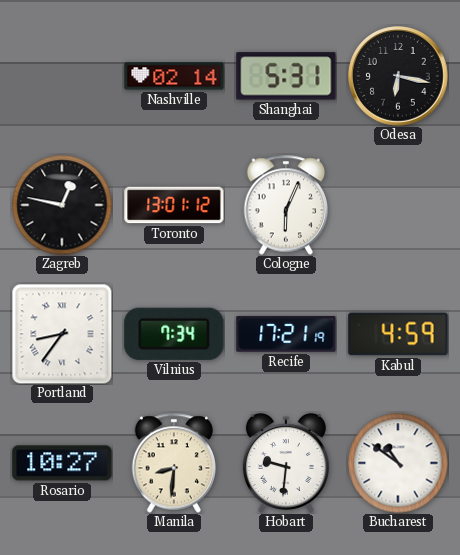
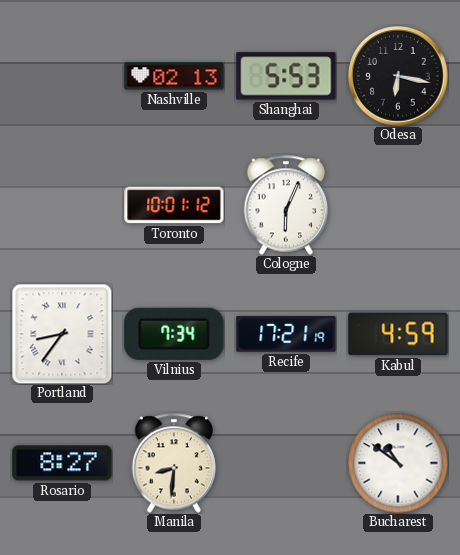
Nashville: 02:14 -> 02:13 (174, 76)
Shanghai: 5:31 -> 5:53 (286, 76)
Zagreb: 12:47 -> none (62, 205)
Toronto: 13:01 -> 10:01 (174, 205)
Rosario: 10:27 -> 8:27 (62, 463)
Hobart: 9:31 -> none (286, 463)
